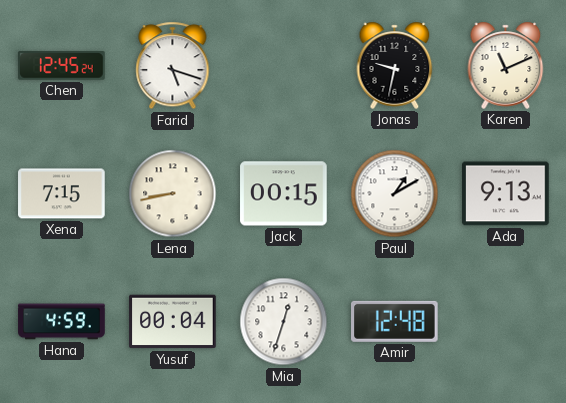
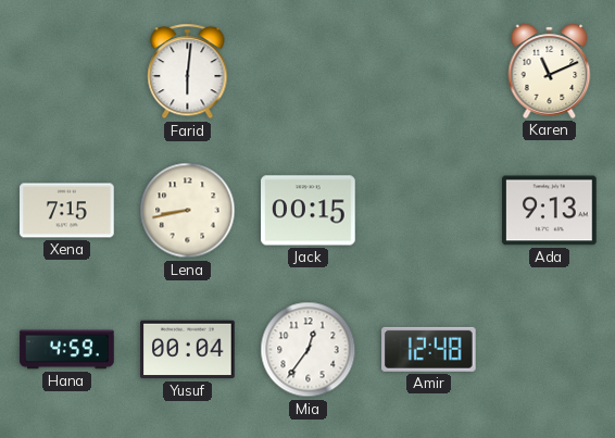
Chen: 12:45 -> none (62, 66)
Farid: 5:18 -> 6:01 (188, 72)
Jonas: 9:32 -> none (395, 65)
Paul: 1:10 -> none (395, 194)
Mia: 12:33 -> 12:36 (309, 350)
